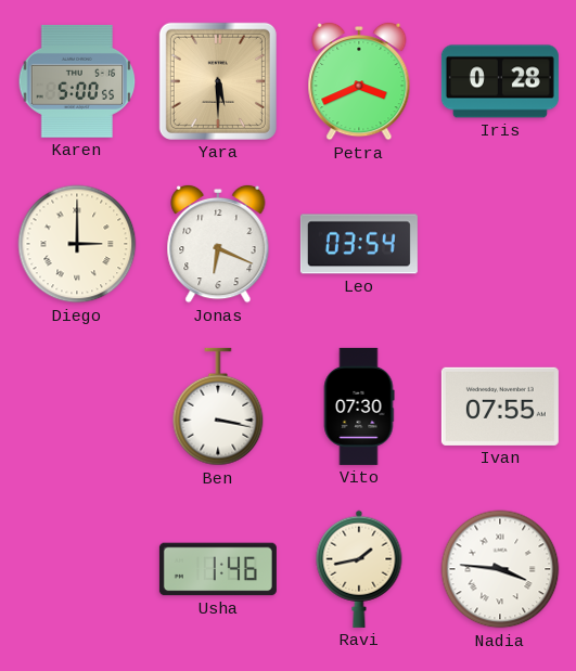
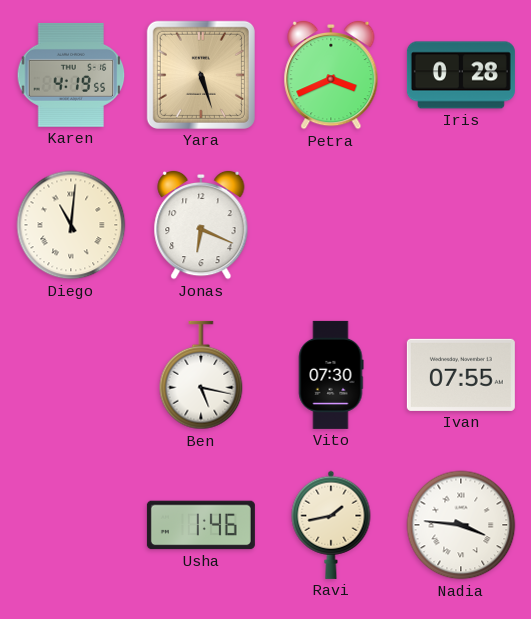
Karen: 5:00 -> 4:19 (71, 75)
Yara: 5:30 -> 5:27 (201, 75)
Diego: 3:00 -> 11:01 (71, 225)
Leo: 03:54 -> none (359, 244)
Ben: 3:17 -> 5:17 (201, 375)
